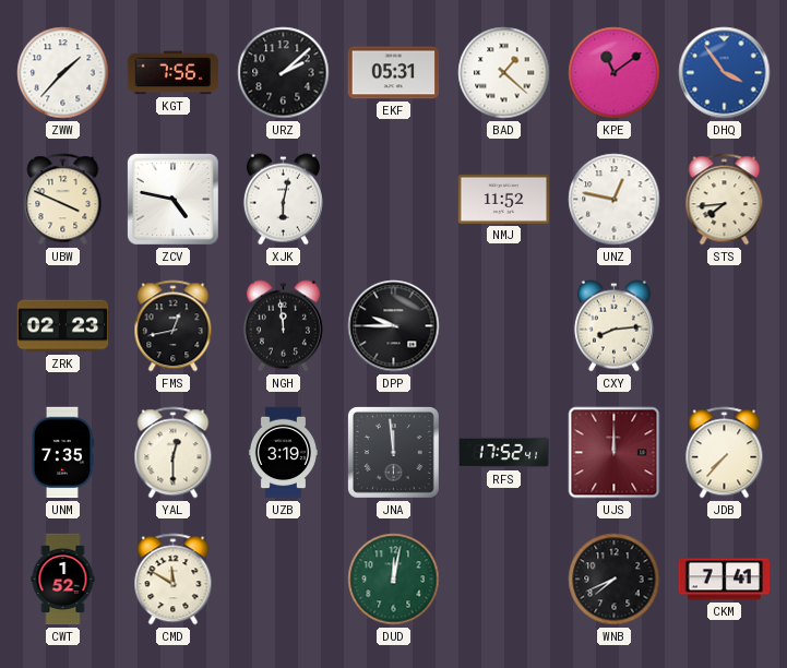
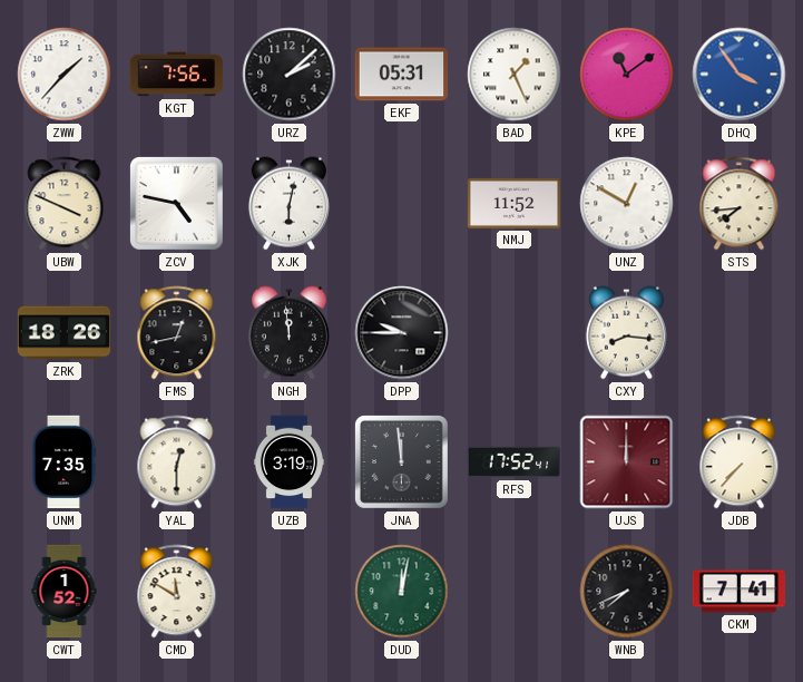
BAD: 1:22 -> 1:26 (515, 75)
UNZ: 12:47 -> 12:50 (627, 204)
ZRK: 02:23 -> 18:26 (65, 333)
CXY: 8:14 -> 8:16 (626, 333)
